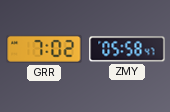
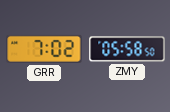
ZMY: 05:58:47 -> 05:58:50 (127, 49)
